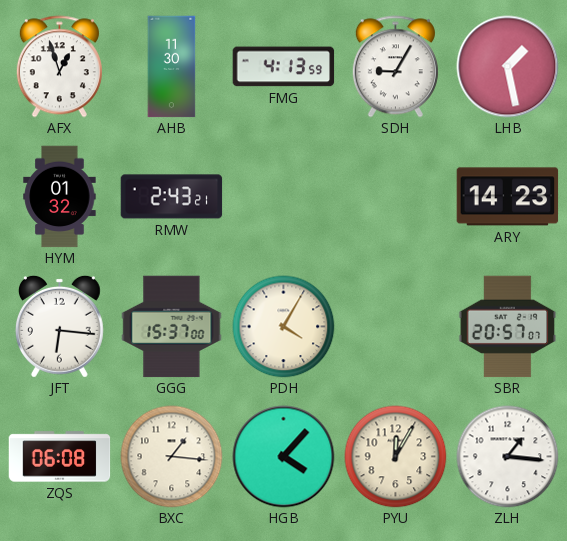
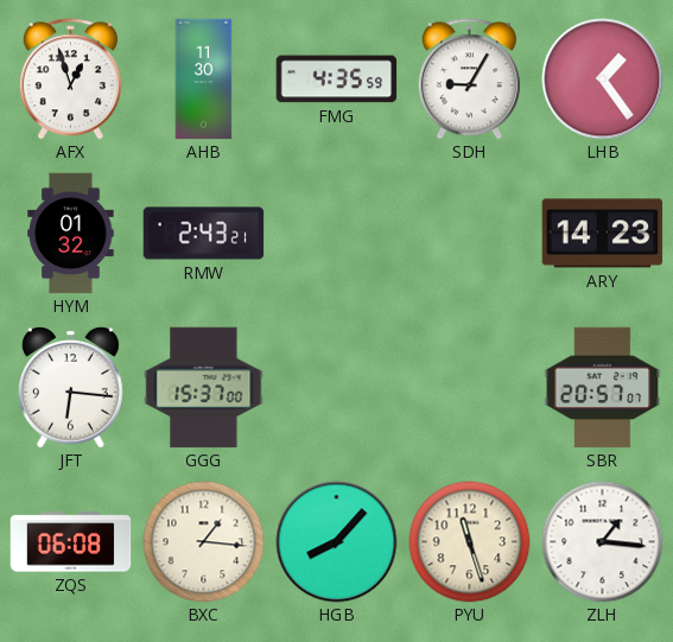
FMG: 4:13 -> 4:35 (337, 80)
LHB: 1:28 -> 1:24 (603, 80)
PDH: 4:05 -> none (284, 327)
HGB: 4:07 -> 8:07 (337, 542)
PYU: 12:05 -> 11:27 (470, 542)
